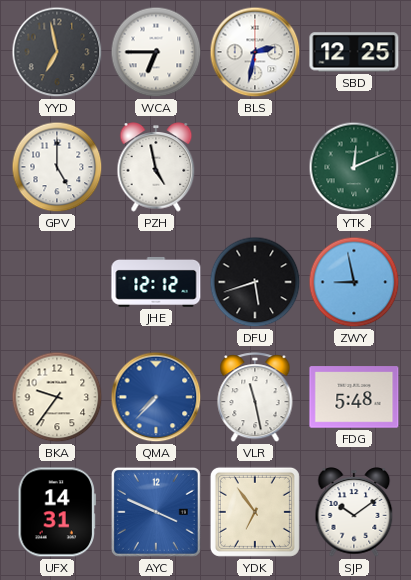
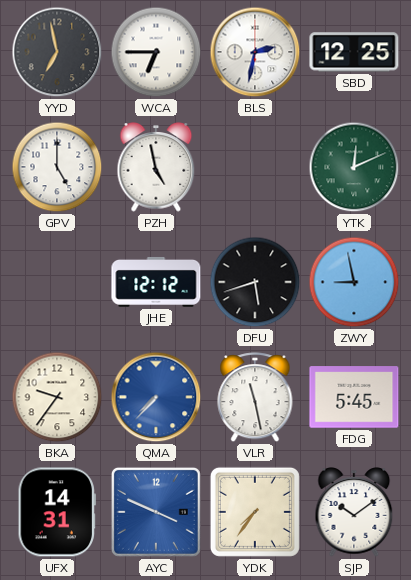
FDG: 5:48 -> 5:45 (354, 397)
YDK: 6:54 -> 7:36 (255, 512)
